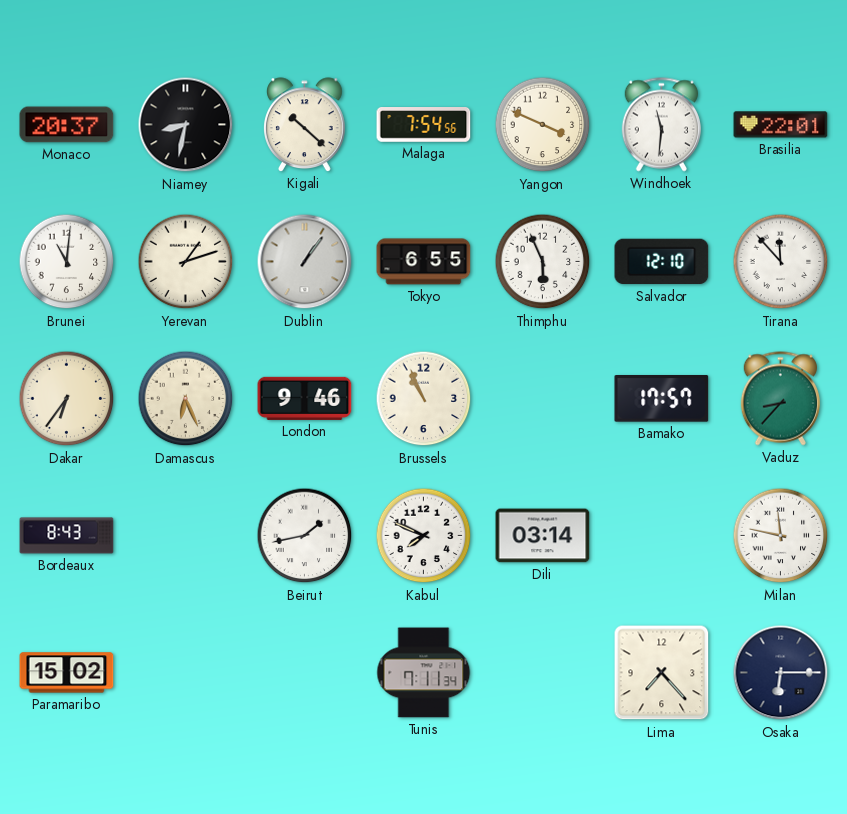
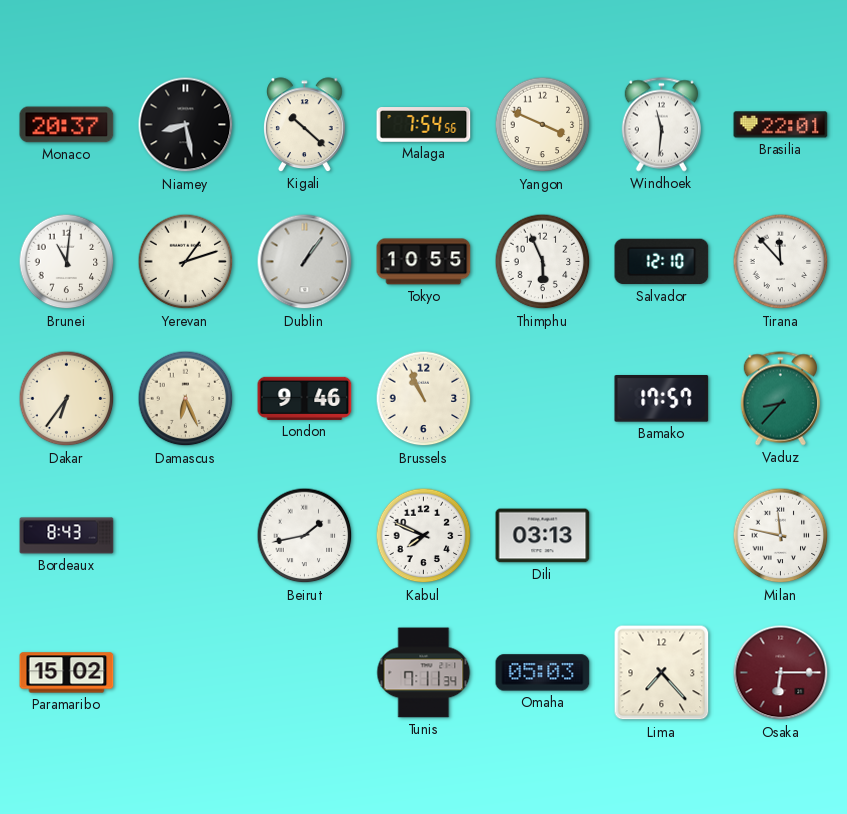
Niamey: 8:32 -> 8:28 (186, 125)
Tokyo: 6:55 -> 10:55 (424, 262)
Dili: 03:14 -> 03:13 (543, 536)
Omaha: none -> 05:03 (543, 673)
Osaka dial: navy -> burgundy (781, 673)
